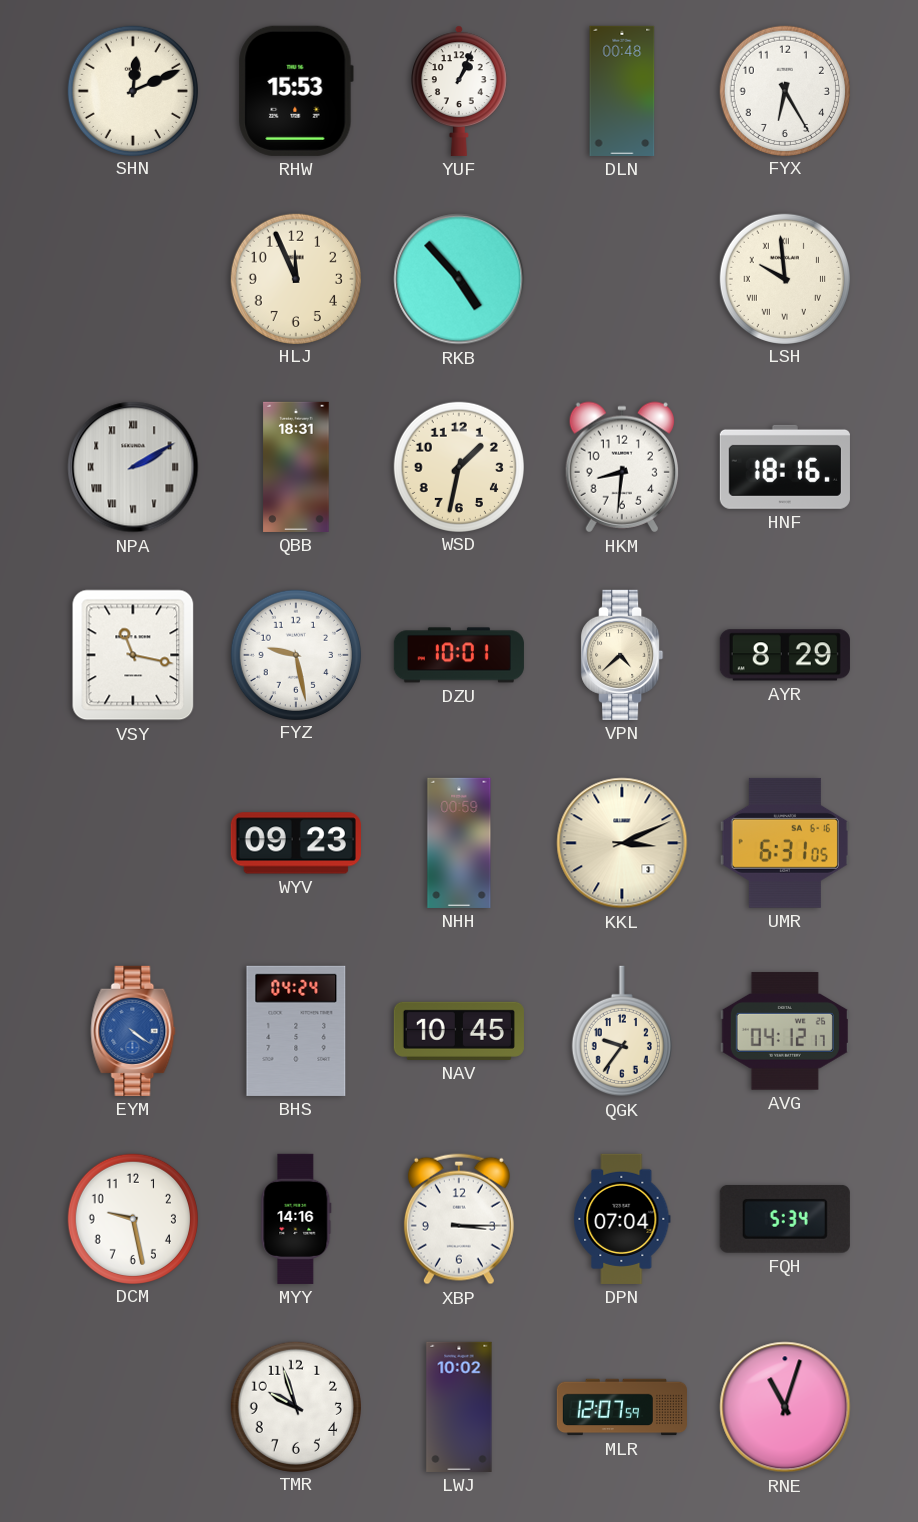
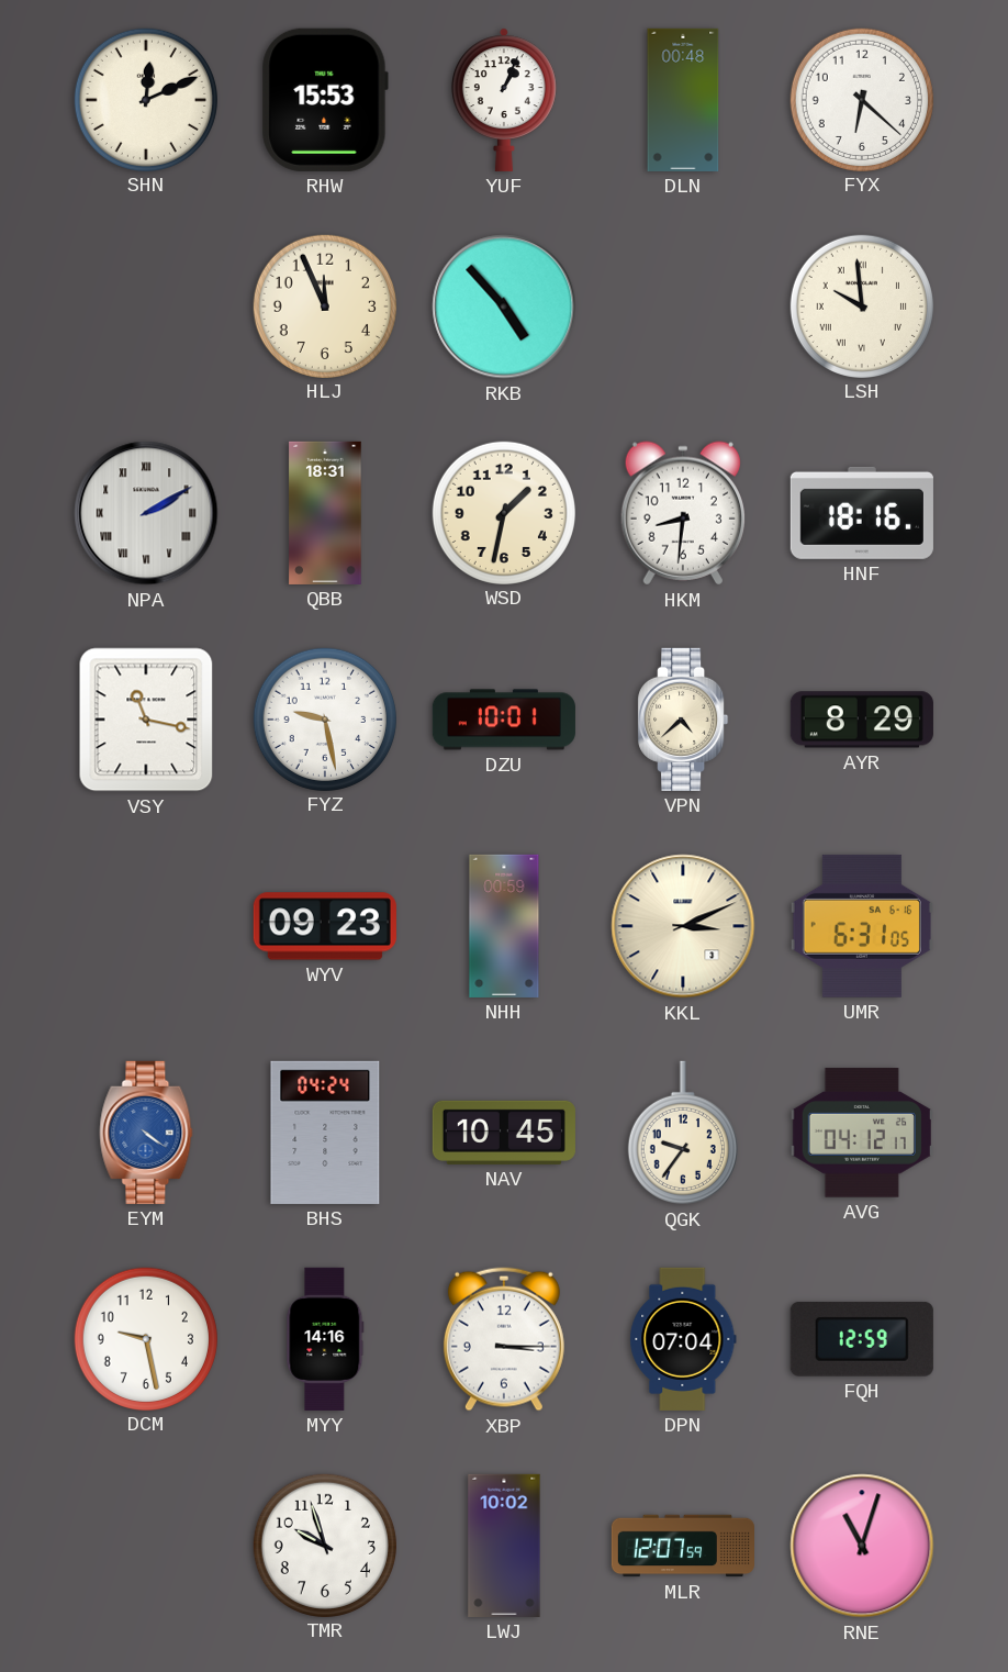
FYX: 6:25 -> 6:22 (861, 99)
FQH: 5:34 -> 12:59 (862, 1339)
